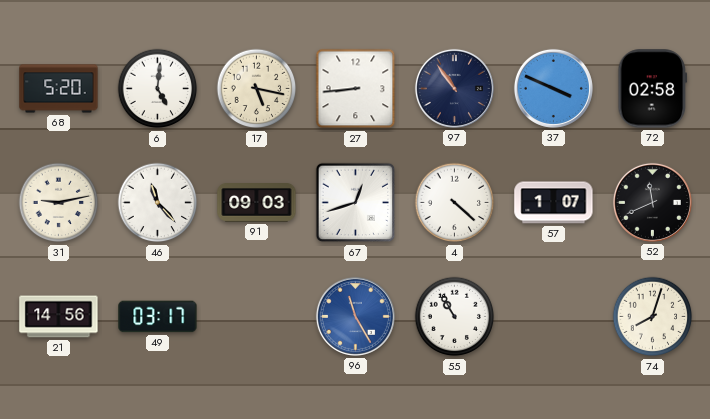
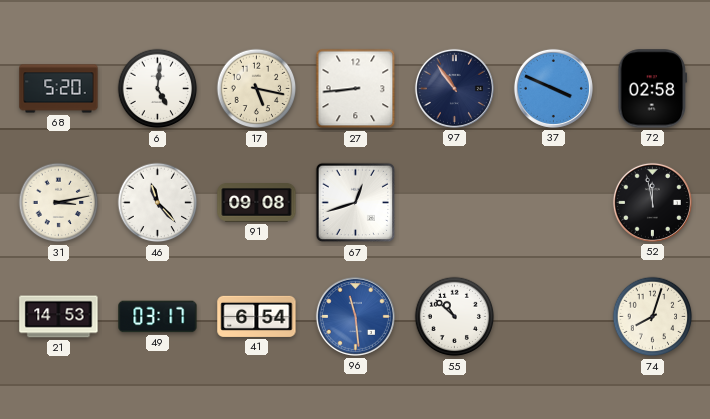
31: 9:13 -> 3:13 (59, 203)
91: 09:03 -> 09:08 (257, 203)
4: 4:22 -> none (455, 203)
57: 1:07 -> none (554, 203)
52: 11:41 -> 11:58 (652, 202)
21: 14:56 -> 14:53 (59, 317)
41: none -> 6:54 (257, 316)
96: 11:25 -> 11:29 (355, 316)
55: 10:55 -> 10:52 (455, 317)
